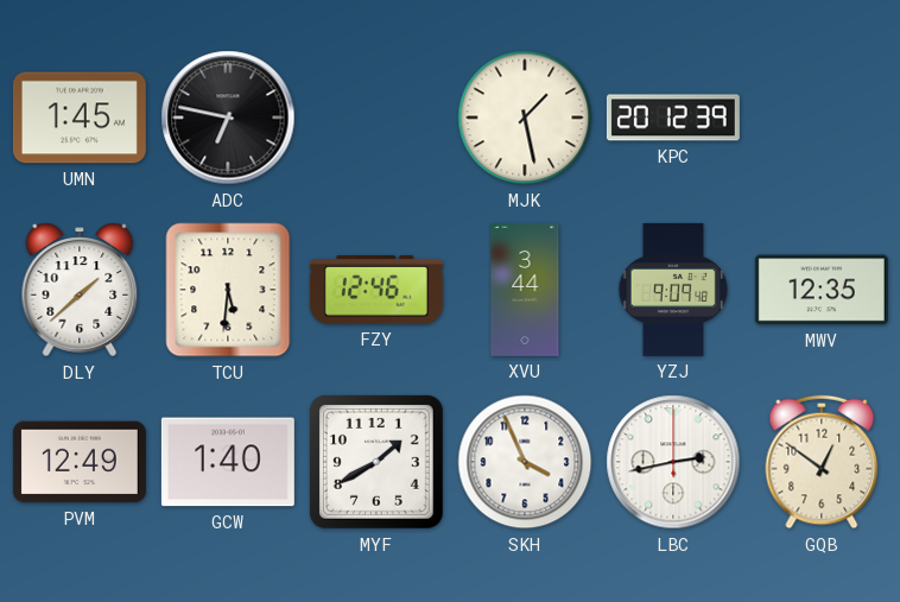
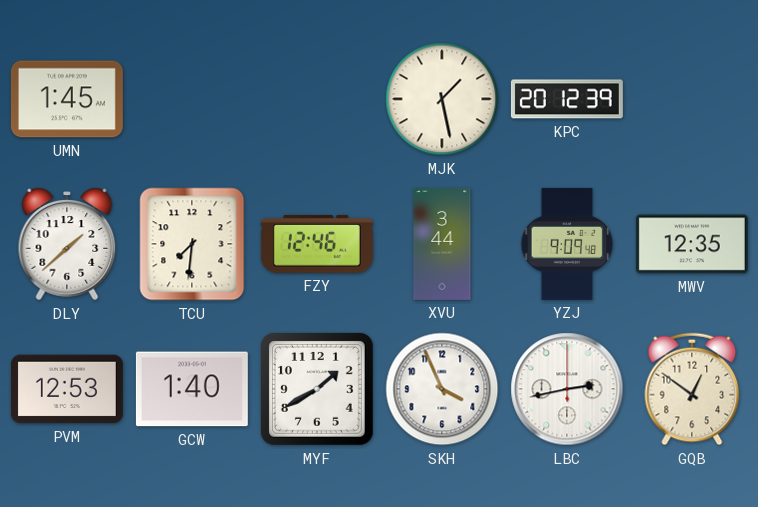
ADC: 6:47 -> none (228, 118)
TCU: 5:31 -> 7:31 (192, 244)
PVM: 12:49 -> 12:53 (67, 389)
